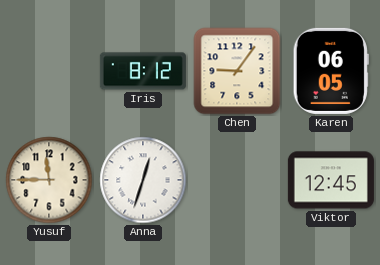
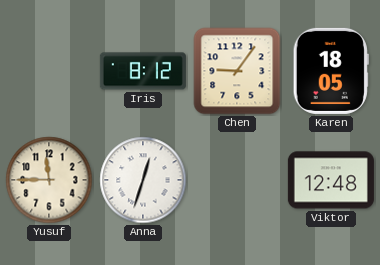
Karen: 06:05 -> 18:05 (331, 71)
Viktor: 12:45 -> 12:48 (331, 180)
